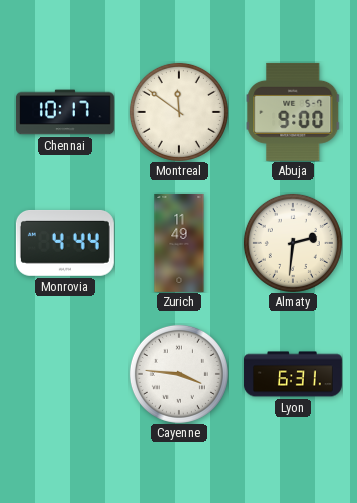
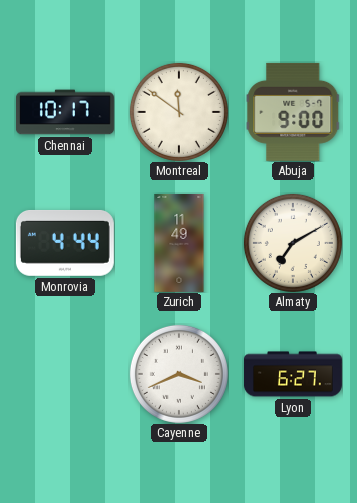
Almaty: 2:31 -> 7:10 (293, 243)
Cayenne: 3:46 -> 3:41 (179, 374)
Lyon: 6:31 -> 6:27 (293, 374)
